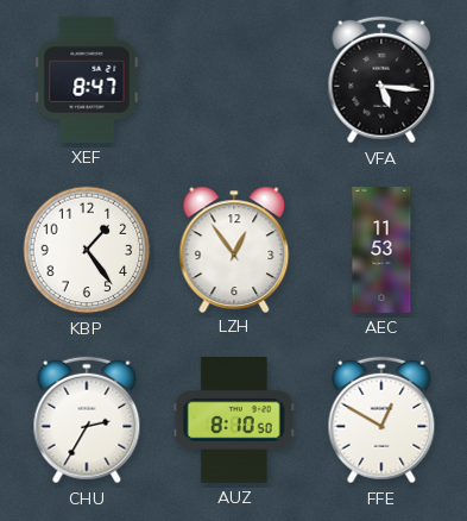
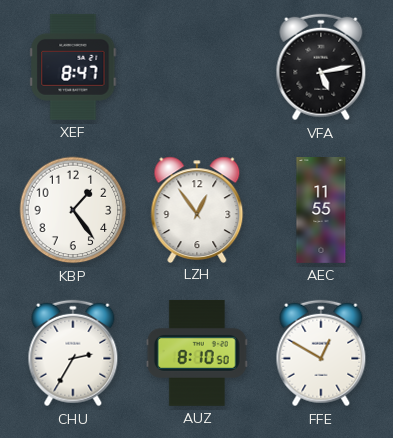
VFA: 5:16 -> 5:13 (321, 67)
AEC: 11:53 -> 11:55 (321, 211)
